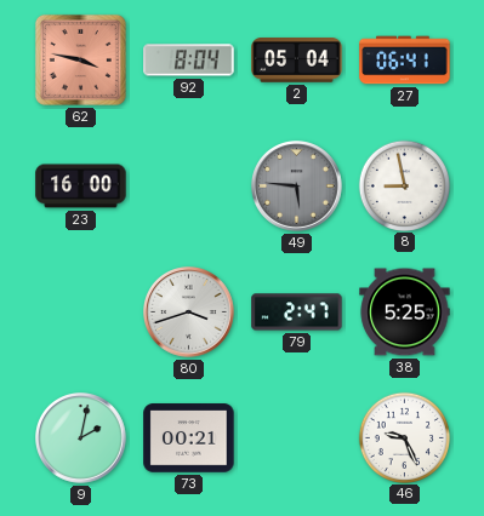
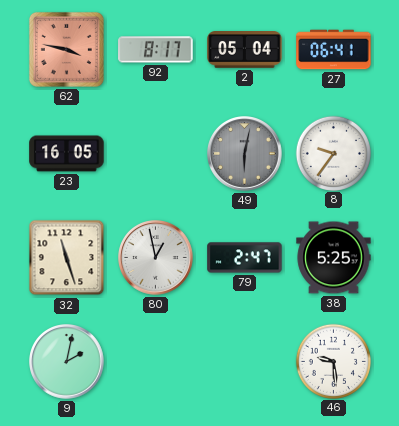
92: 8:04 -> 8:17 (156, 50)
23: 16:00 -> 16:05 (67, 154)
49: 5:46 -> 6:02 (245, 154)
8: 8:58 -> 9:36 (333, 153)
32: none -> 11:27 (67, 258)
80: 3:42 -> 12:58 (156, 258)
73: 00:21 -> none (189, 438)
46: 9:26 -> 9:29 (333, 361)
